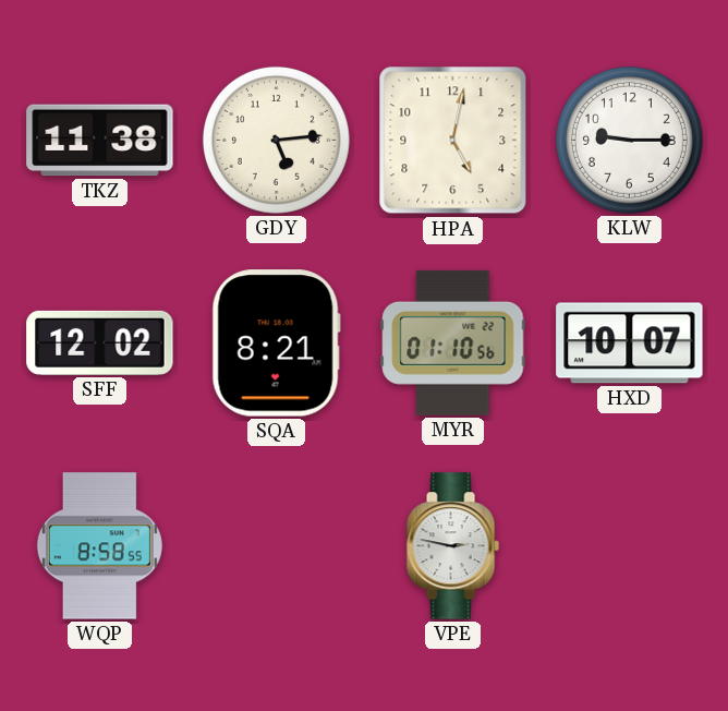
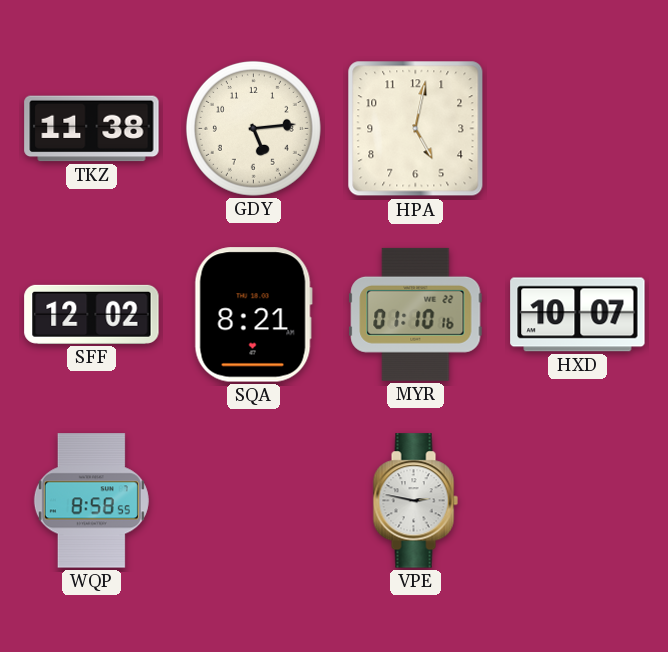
KLW: 9:15 -> none (629, 140)
MYR: 01:10:56 -> 01:10:16 (416, 314)
